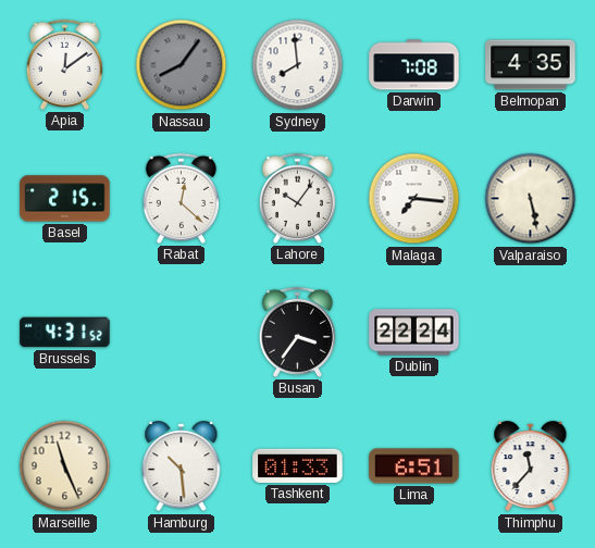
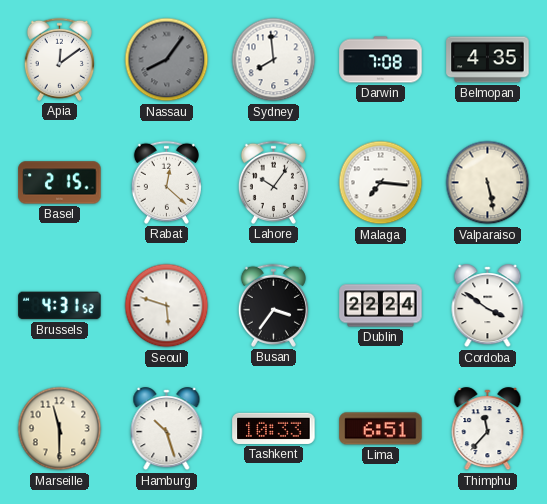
Seoul: none -> 5:48 (167, 306)
Cordoba: none -> 3:51 (488, 306)
Marseille: 11:26 -> 11:30 (60, 429)
Hamburg: 10:29 -> 10:27 (167, 429)
Tashkent: 01:33 -> 10:33 (274, 428)
